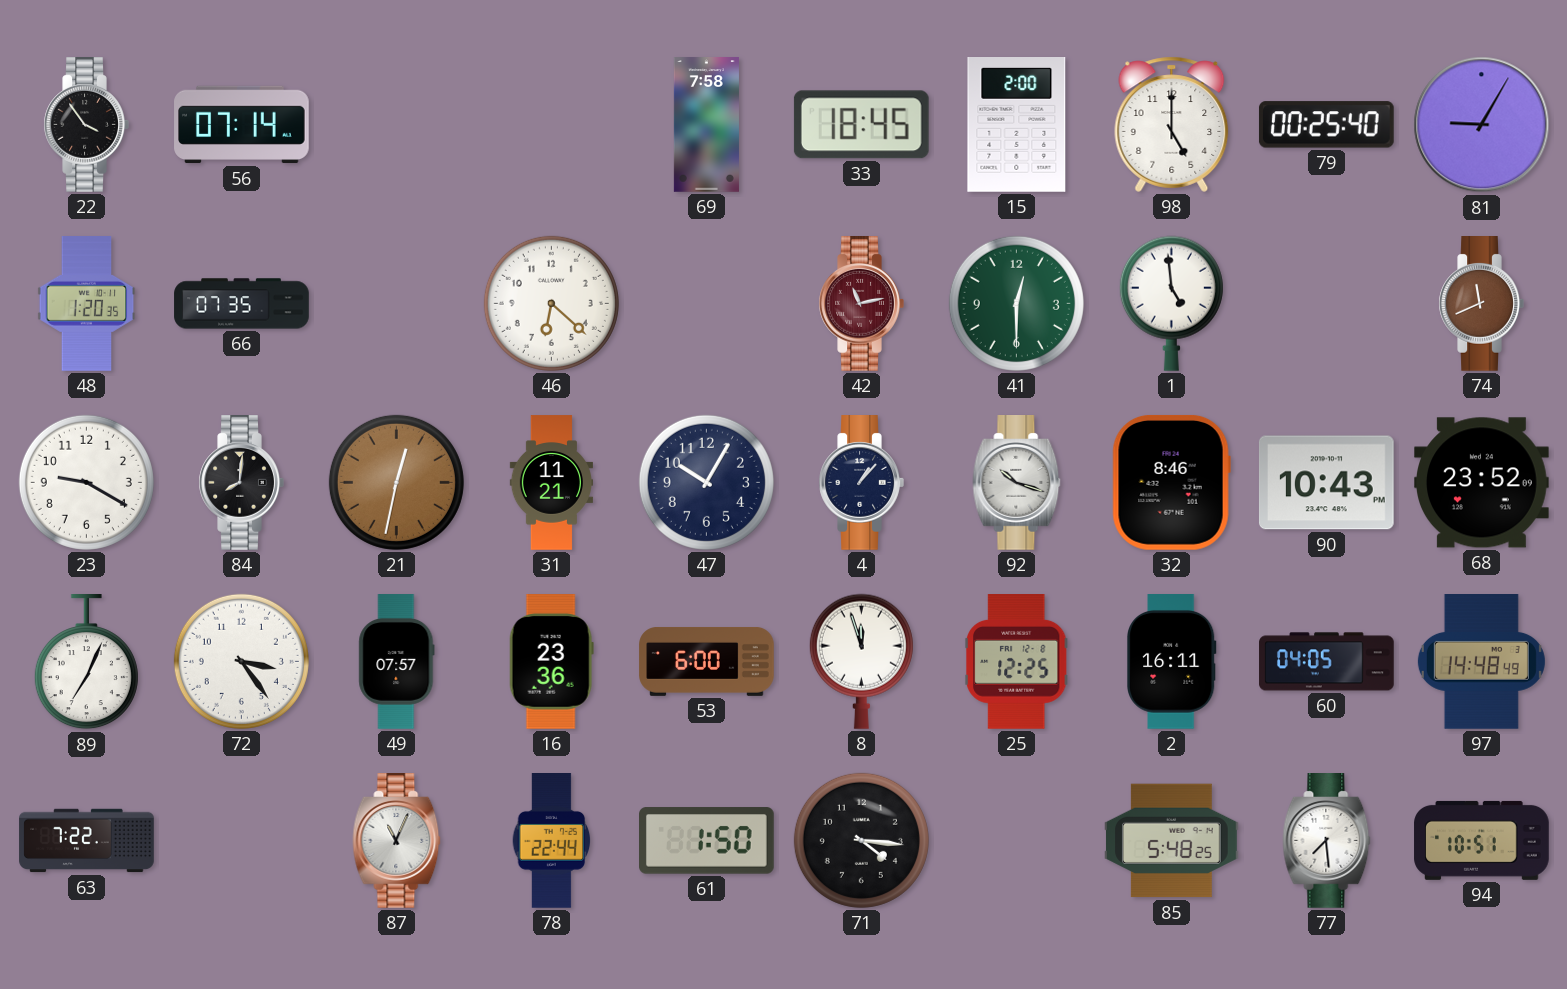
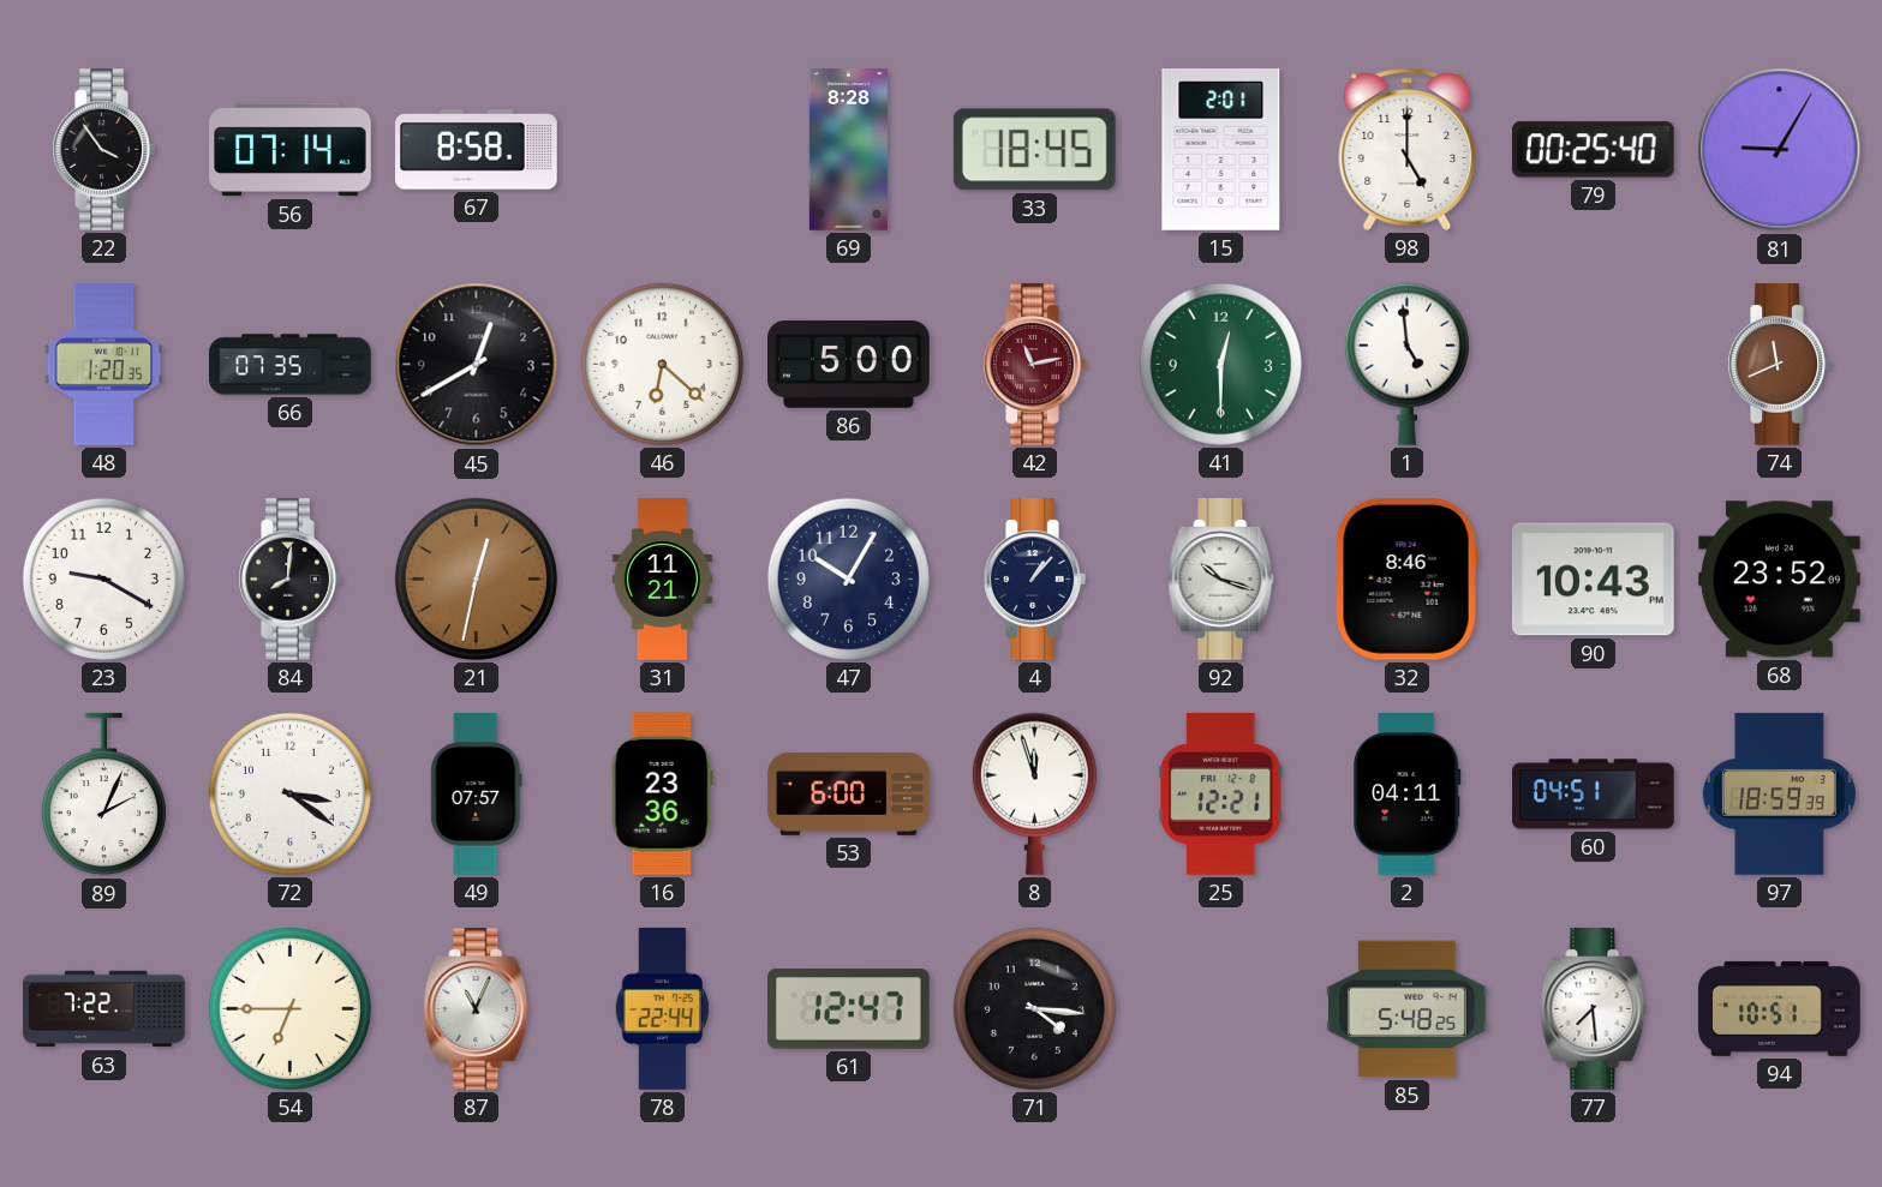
67: none -> 8:58 (477, 150)
69: 7:58 -> 8:28 (848, 150)
15: 2:00 -> 2:01 (1221, 150)
45: none -> 12:40 (477, 365)
86: none -> 5:00 (849, 365)
89: 7:04 -> 2:04 (103, 796)
72: 3:24 -> 3:21 (289, 793)
25: 12:25 -> 12:21 (1220, 795)
2: 16:11 -> 04:11 (1408, 795)
60: 04:05 -> 04:51 (1594, 795)
97: 14:48 -> 18:59 (1779, 795)
54: none -> 6:45 (289, 1008)
61: 1:50 -> 12:47 (849, 1009)
